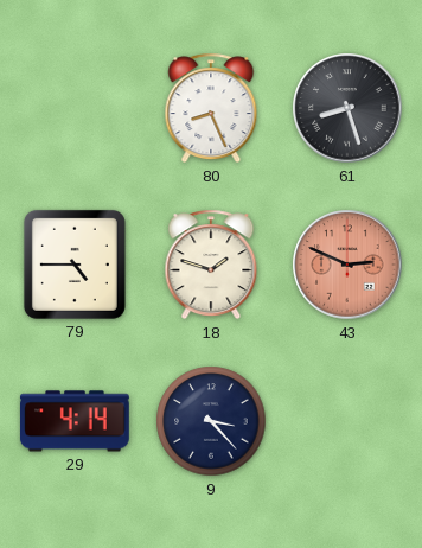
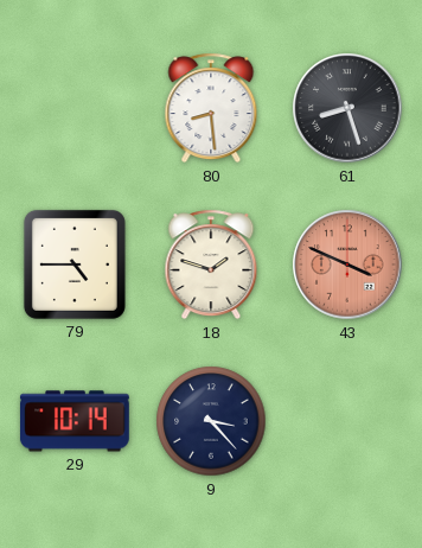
80: 8:26 -> 8:29 (211, 108)
43: 2:49 -> 3:49 (347, 265)
29: 4:14 -> 10:14 (75, 421)
